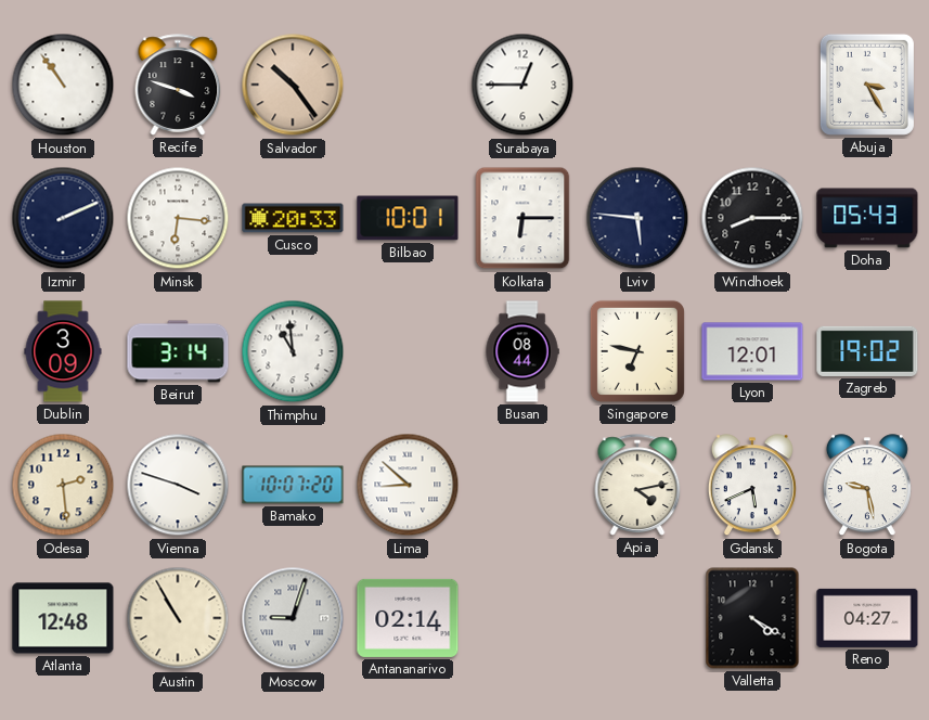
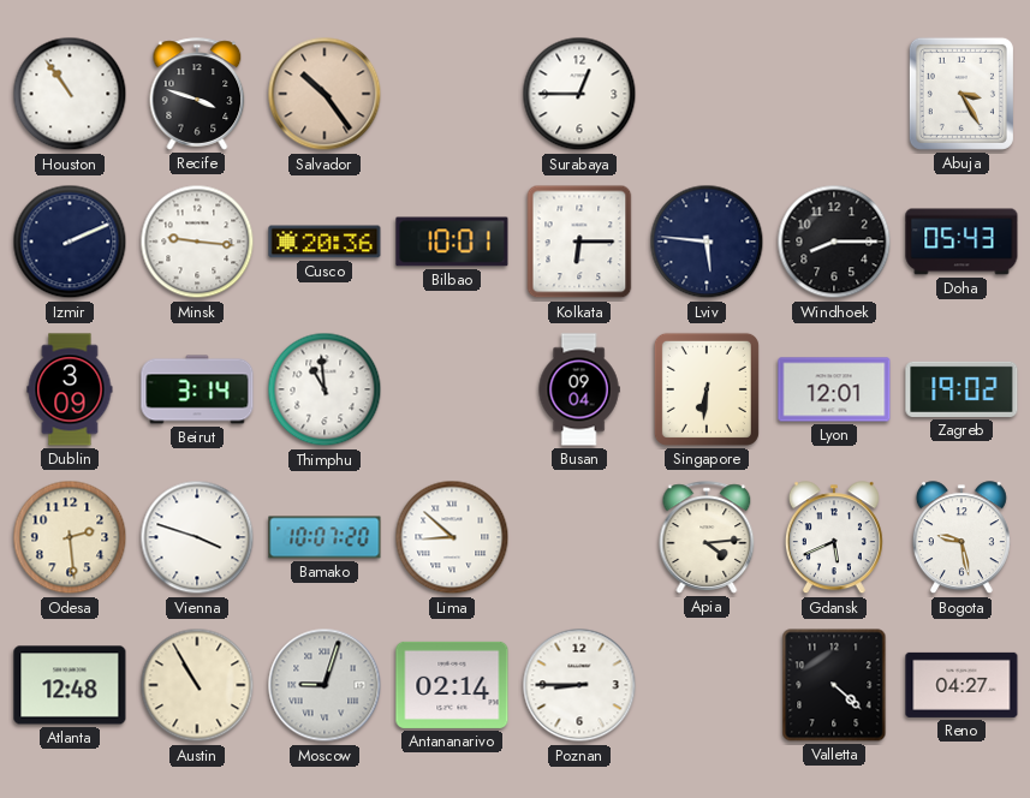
Minsk: 6:16 -> 9:16 (197, 242)
Cusco: 20:33 -> 20:36 (325, 242)
Busan: 08:44 -> 09:04 (579, 389)
Singapore: 6:47 -> 6:31 (707, 389)
Apia: 4:13 -> 4:14 (707, 537)
Poznan: none -> 8:45 (579, 685)
Valletta: 4:20 -> 4:22 (834, 685)
